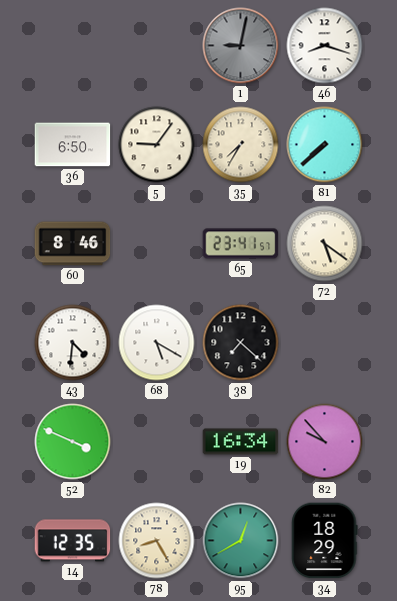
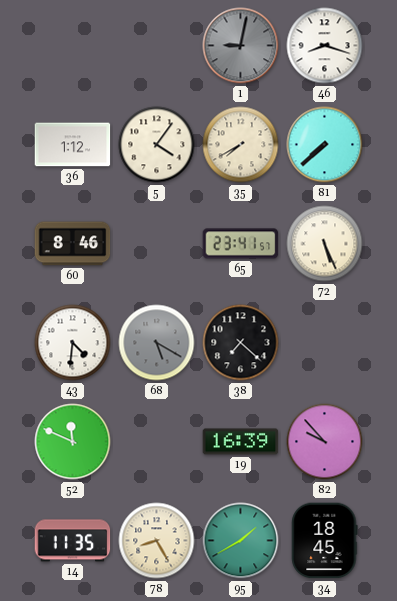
36: 6:50 -> 1:12 (73, 145)
5: 9:06 -> 4:06 (157, 145)
35: 7:35 -> 7:40 (241, 145)
72: 5:21 -> 5:26 (325, 244)
68 dial: white -> grey (157, 343)
52: 3:49 -> 11:49 (73, 442)
19: 16:34 -> 16:39 (241, 442)
14: 12:35 -> 11:35 (73, 541)
95: 12:40 -> 1:40 (241, 541)
34: 18:29 -> 18:45 (325, 541)
